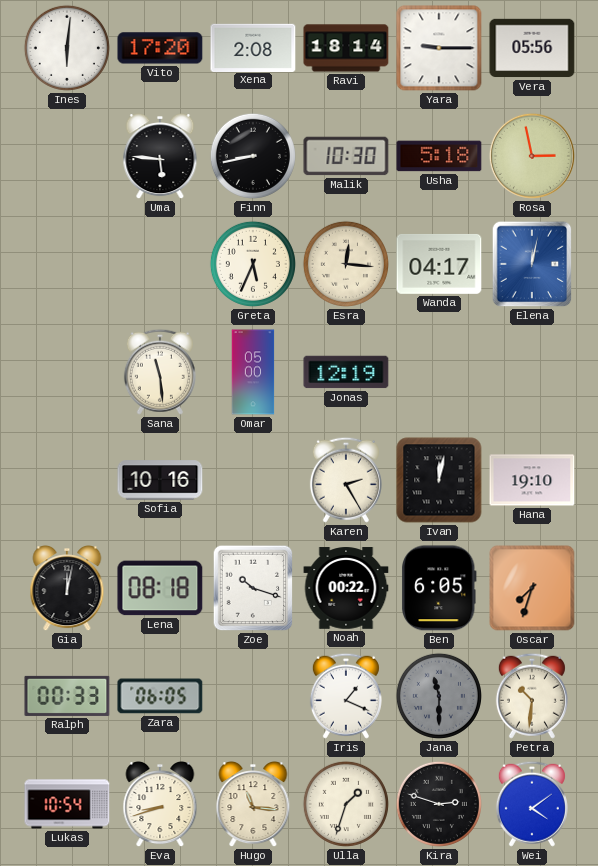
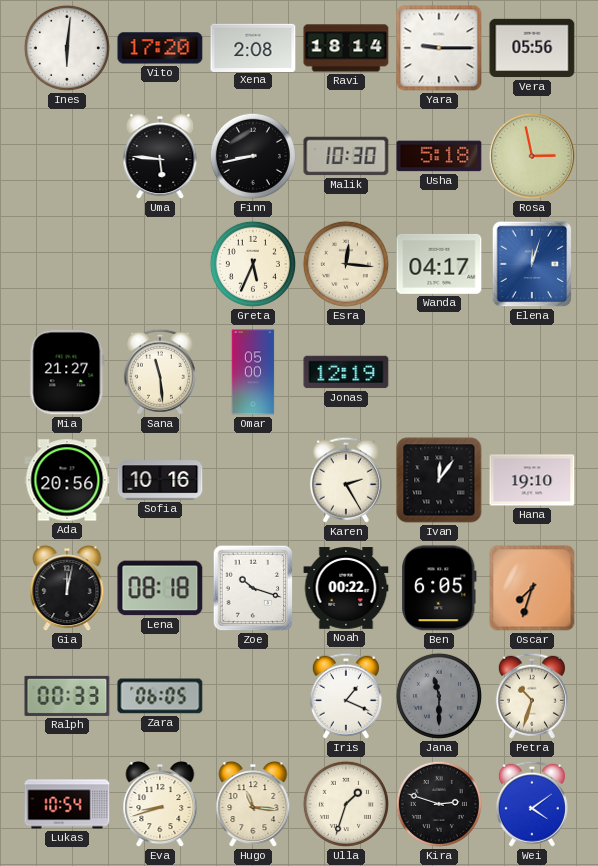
Elena: 12:02 -> 12:03 (532, 264)
Mia: none -> 21:27 (67, 372)
Ada: none -> 20:56 (67, 480)
Ivan: 12:02 -> 12:06 (439, 480)
Petra: 10:31 -> 10:33 (532, 696)
